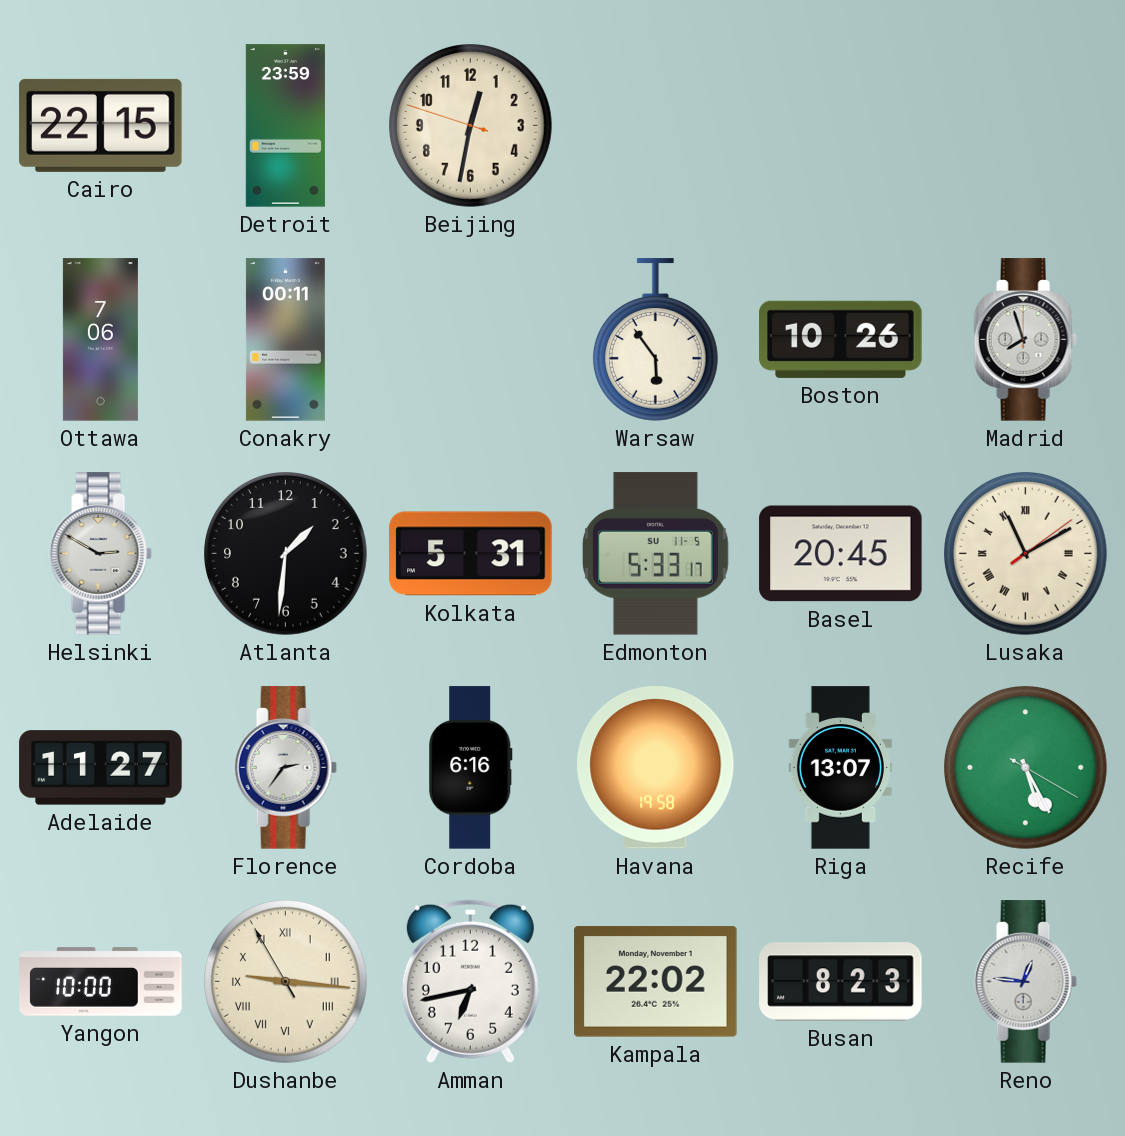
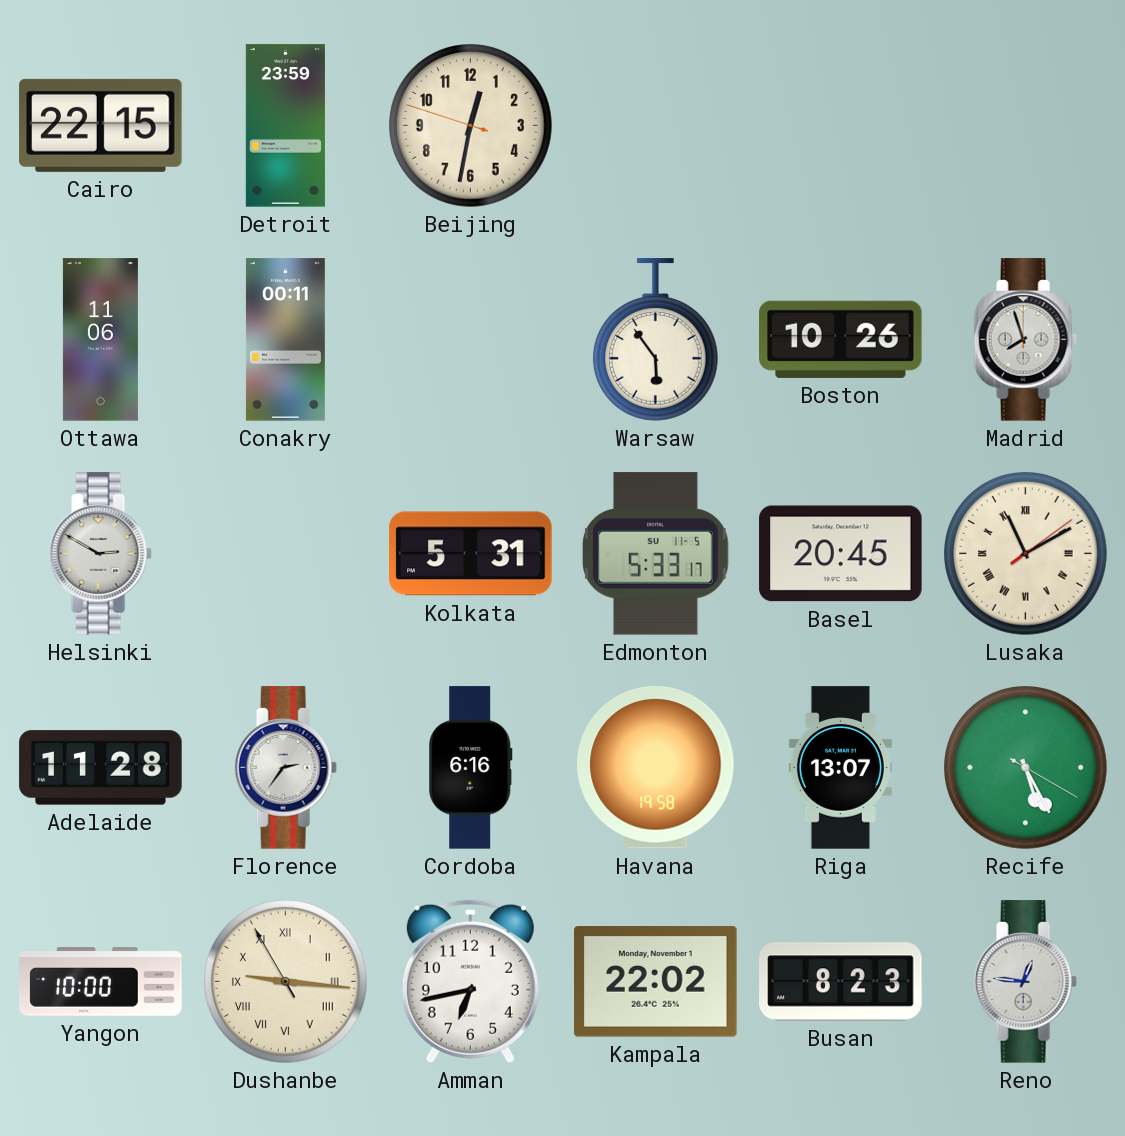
Ottawa: 7:06 -> 11:06 (100, 340)
Atlanta: 1:31 -> none (286, 554)
Adelaide: 11:27 -> 11:28 (101, 768)
